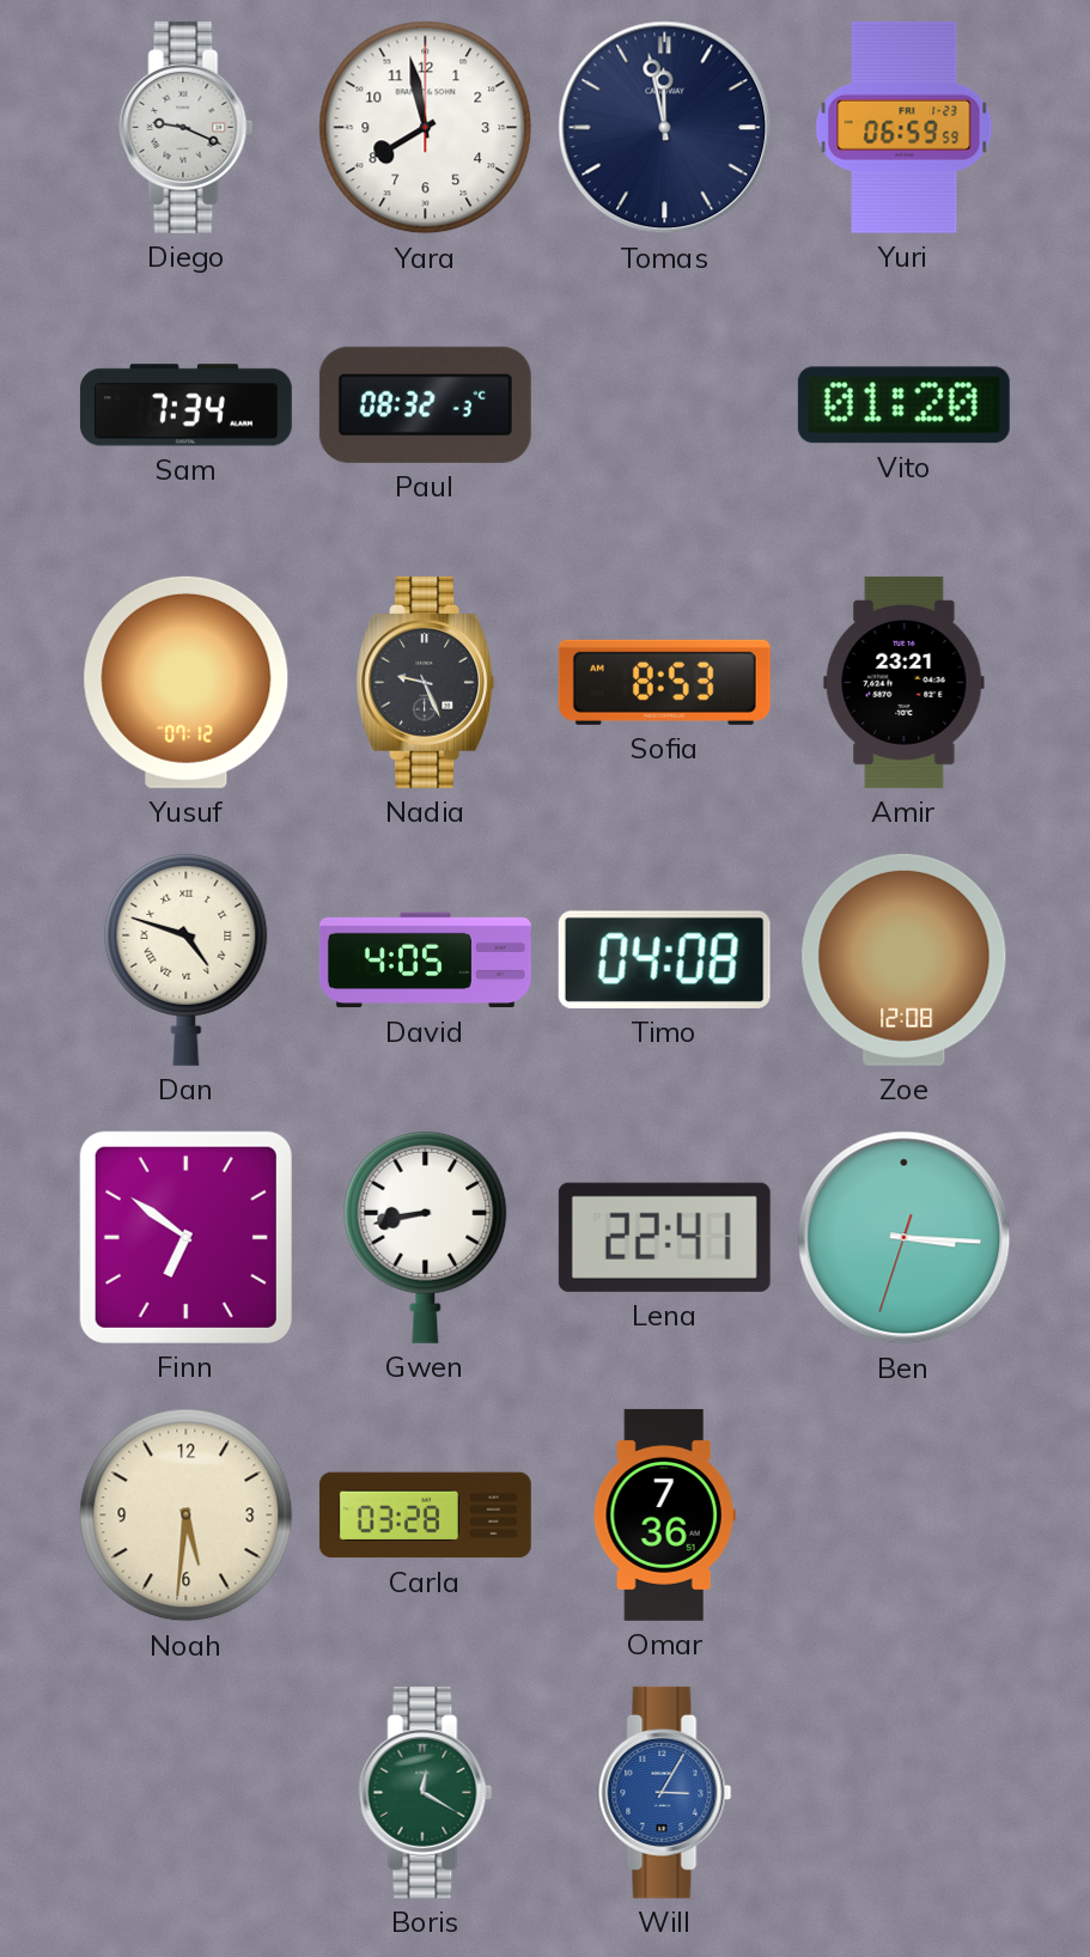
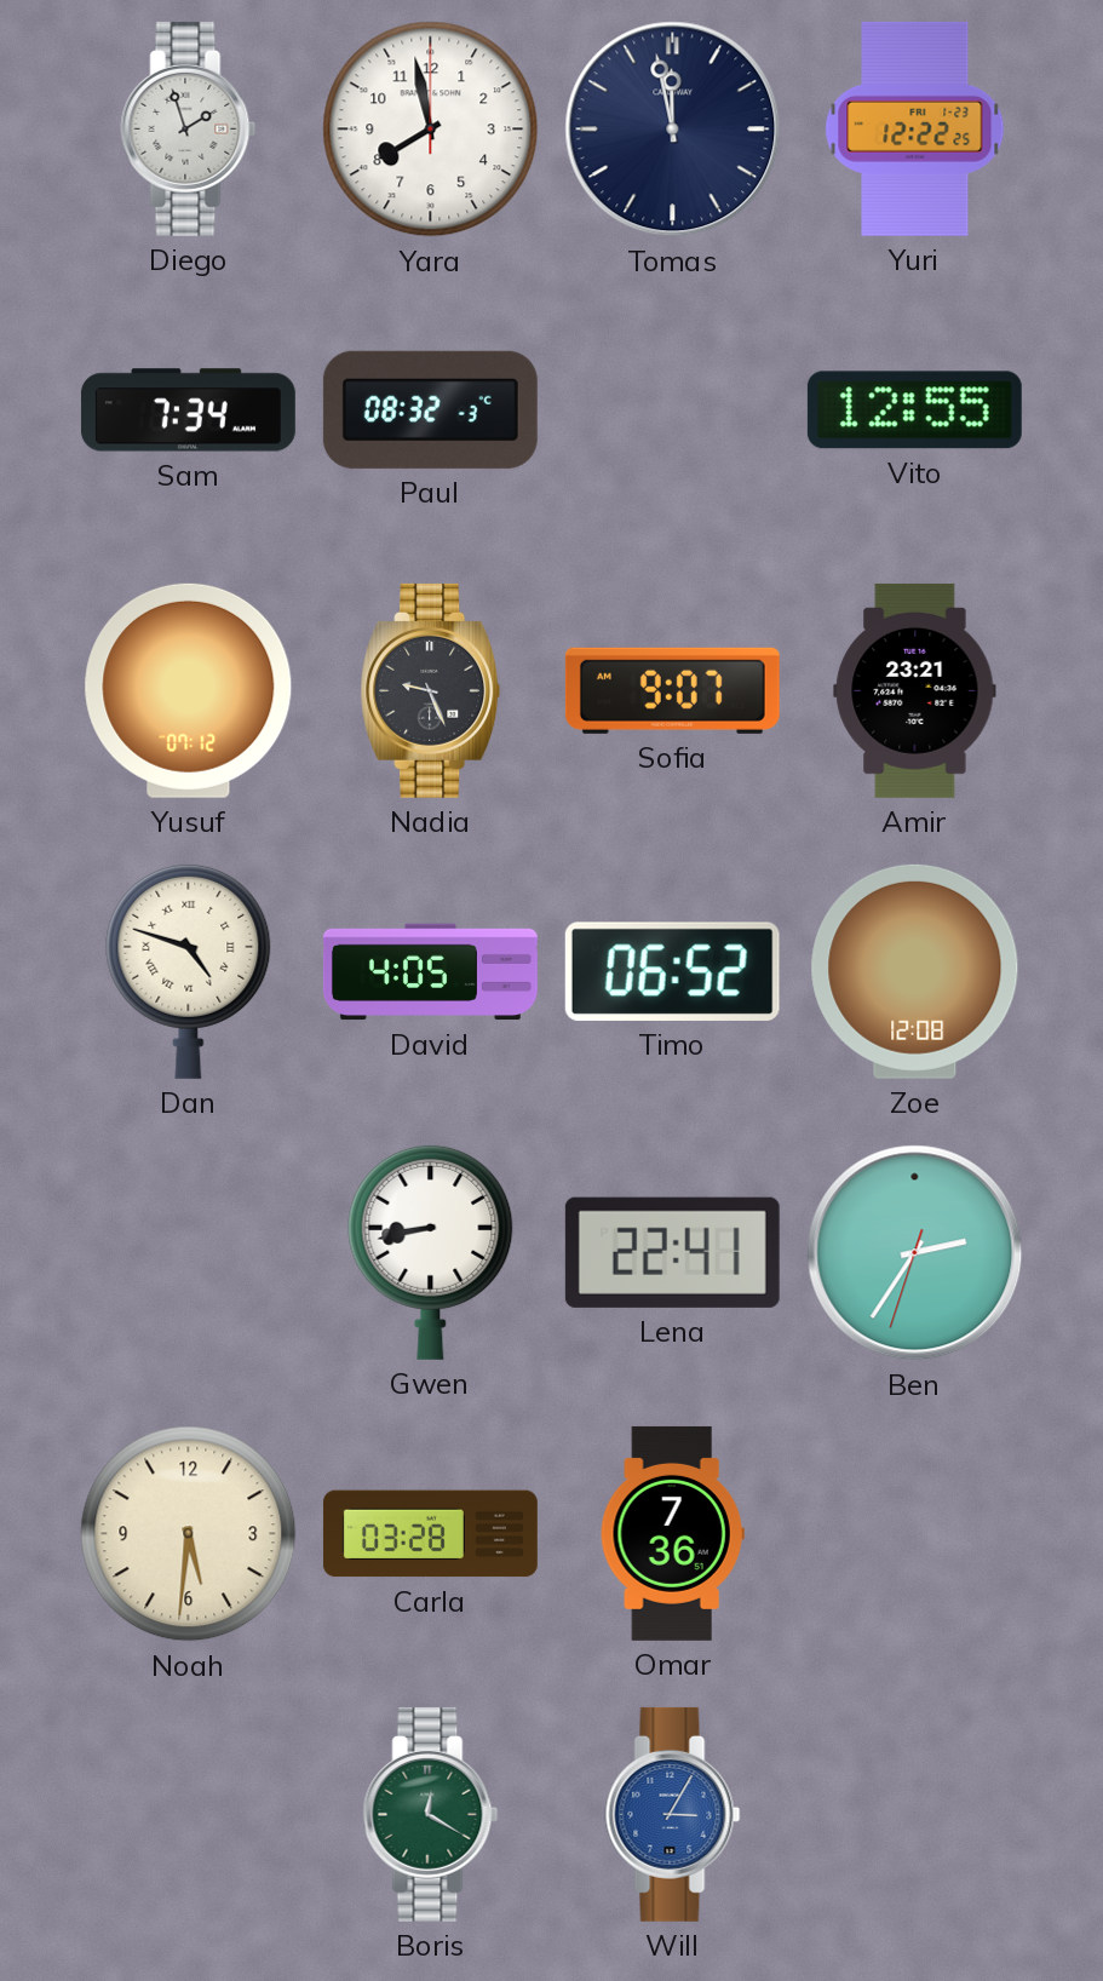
Diego: 9:19 -> 1:57 (189, 128)
Yuri: 06:59 -> 12:22 (915, 128)
Vito: 01:20 -> 12:55 (914, 410)
Sofia: 8:53 -> 9:07 (672, 690)
Timo: 04:08 -> 06:52 (672, 971)
Finn: 6:51 -> none (185, 1237)
Ben: 3:15 -> 2:35 (915, 1253)
